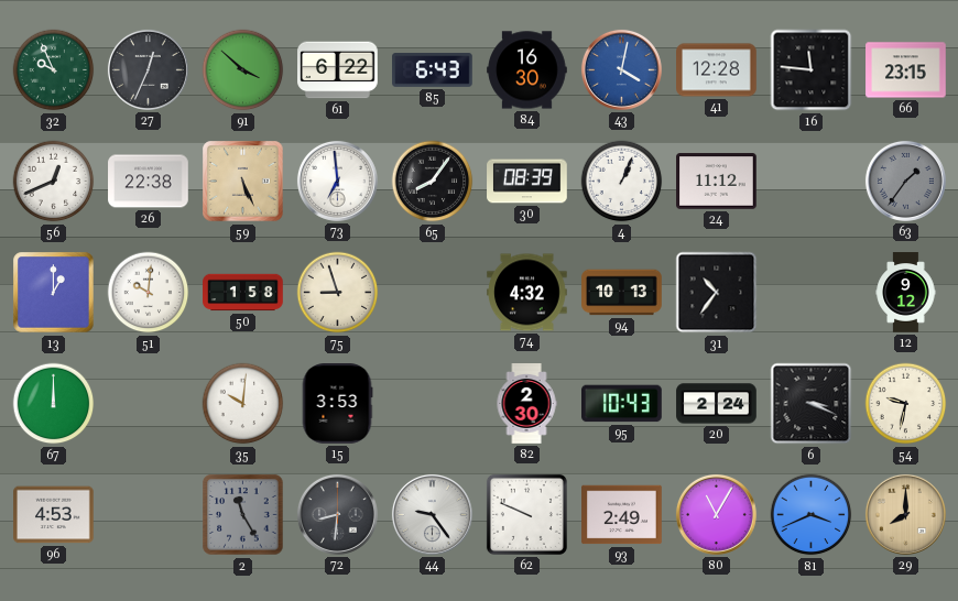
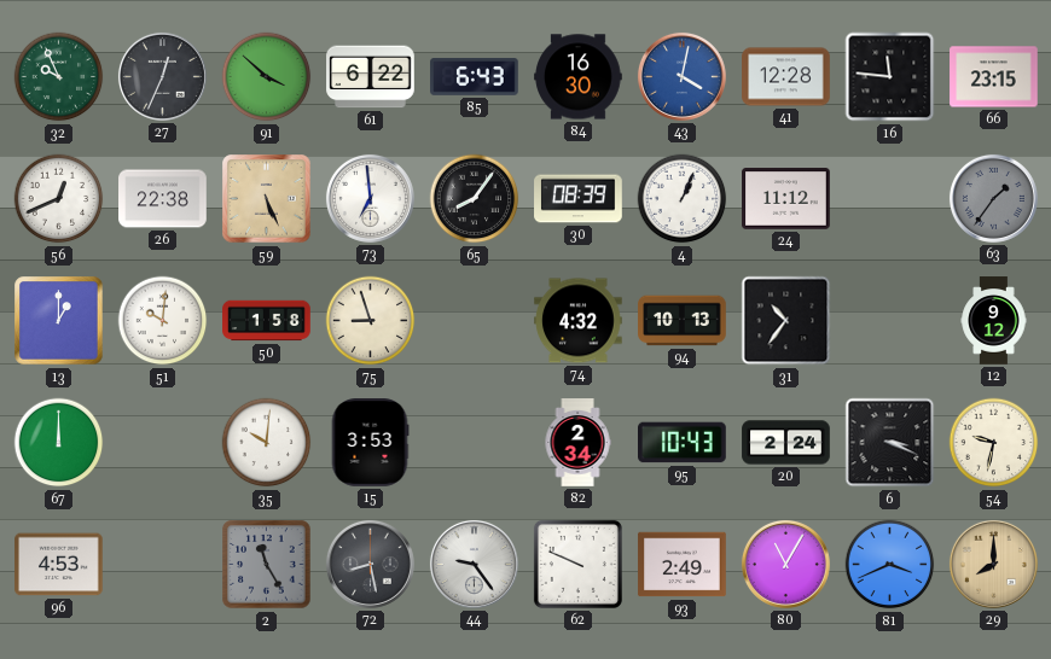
82: 2:30 -> 2:34 (577, 443)
72: 8:31 -> 8:28 (370, 564)
